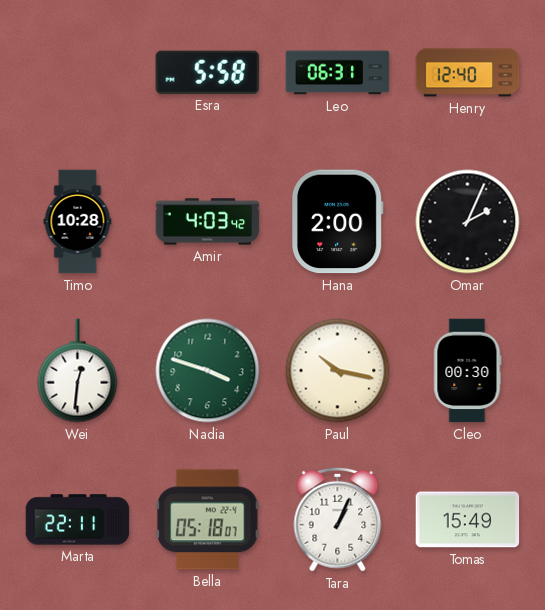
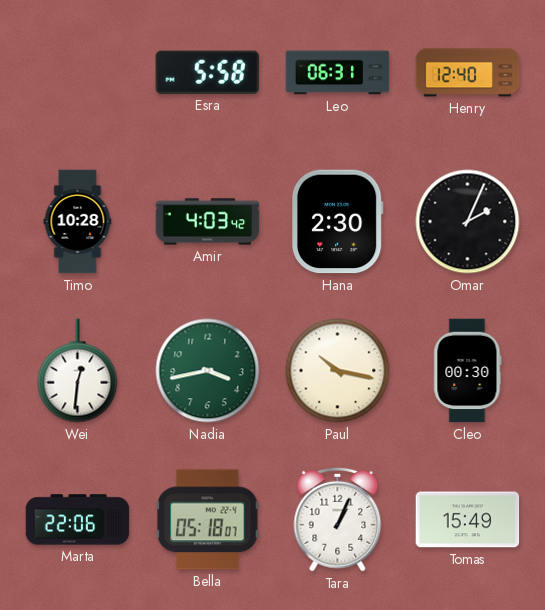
Hana: 2:00 -> 2:30 (338, 222)
Nadia: 3:48 -> 3:43 (208, 371)
Marta: 22:11 -> 22:06 (78, 520)
